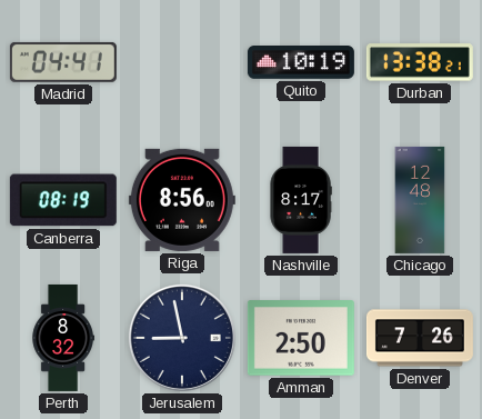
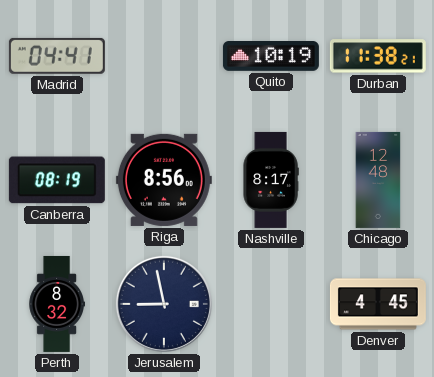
Durban: 13:38 -> 11:38 (378, 56)
Amman: 2:50 -> none (301, 338)
Denver: 7:26 -> 4:45 (378, 304)
